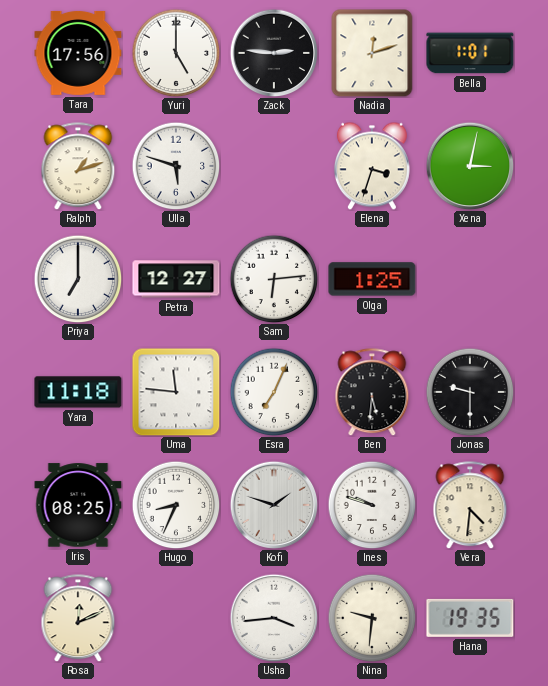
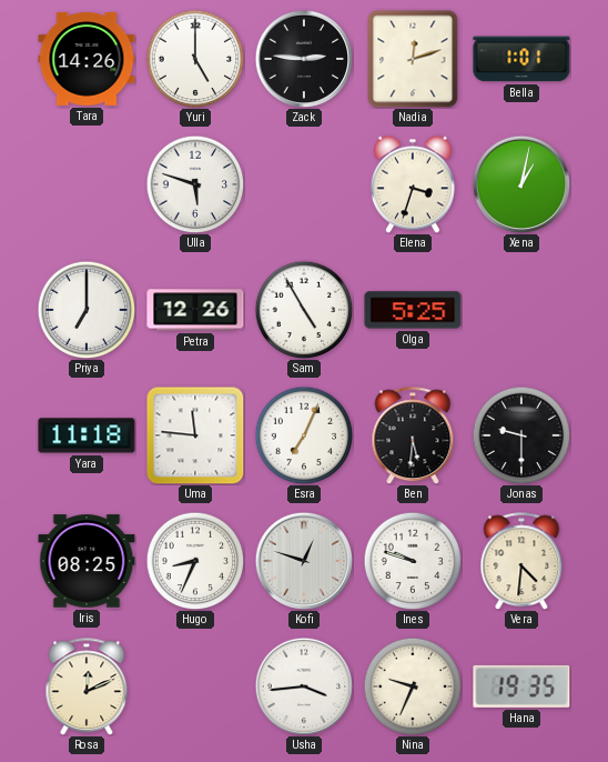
Tara: 17:56 -> 14:26 (87, 59)
Ralph: 1:12 -> none (78, 166)
Xena: 3:02 -> 1:02 (521, 184)
Petra: 12:27 -> 12:26 (195, 310)
Sam: 6:14 -> 4:55 (304, 310)
Olga: 1:25 -> 5:25 (413, 310)
Kofi: 1:48 -> 12:48 (304, 561)
Nina: 9:31 -> 9:34 (413, 686)
